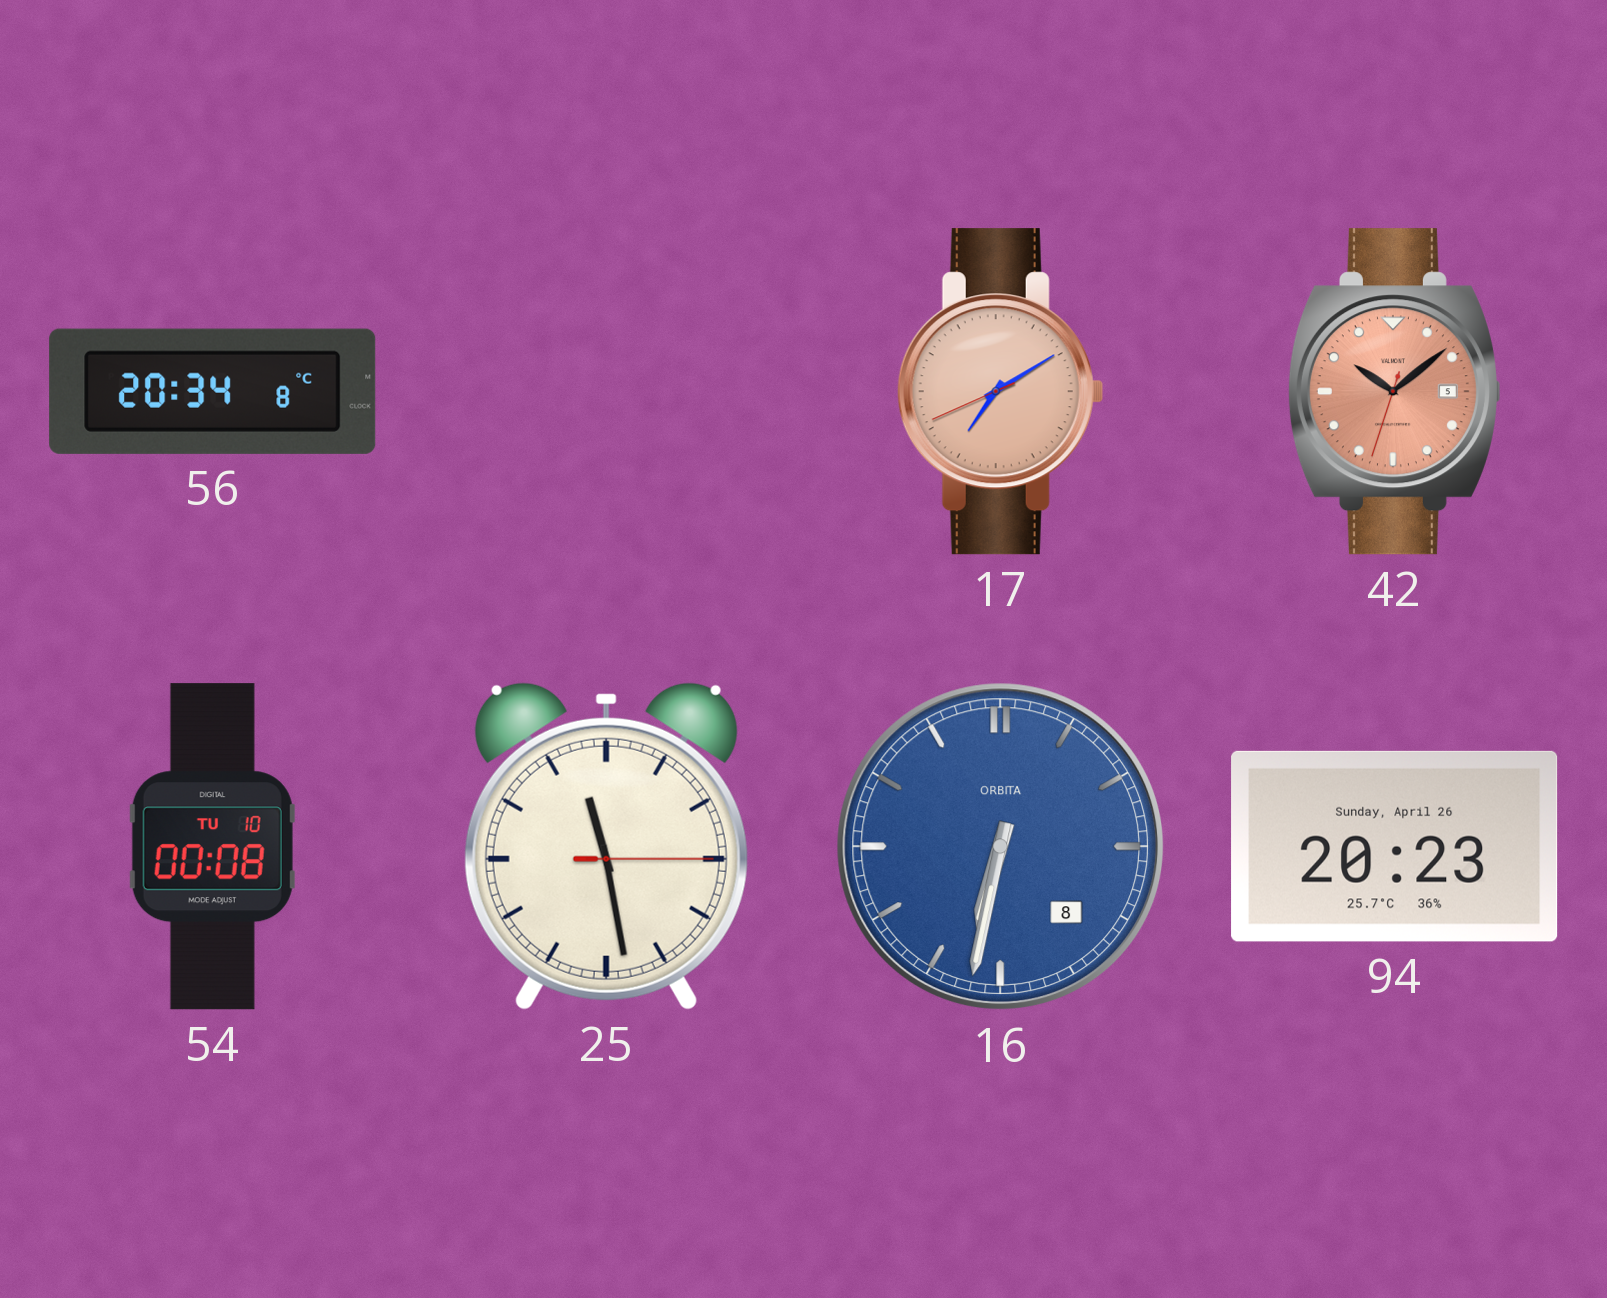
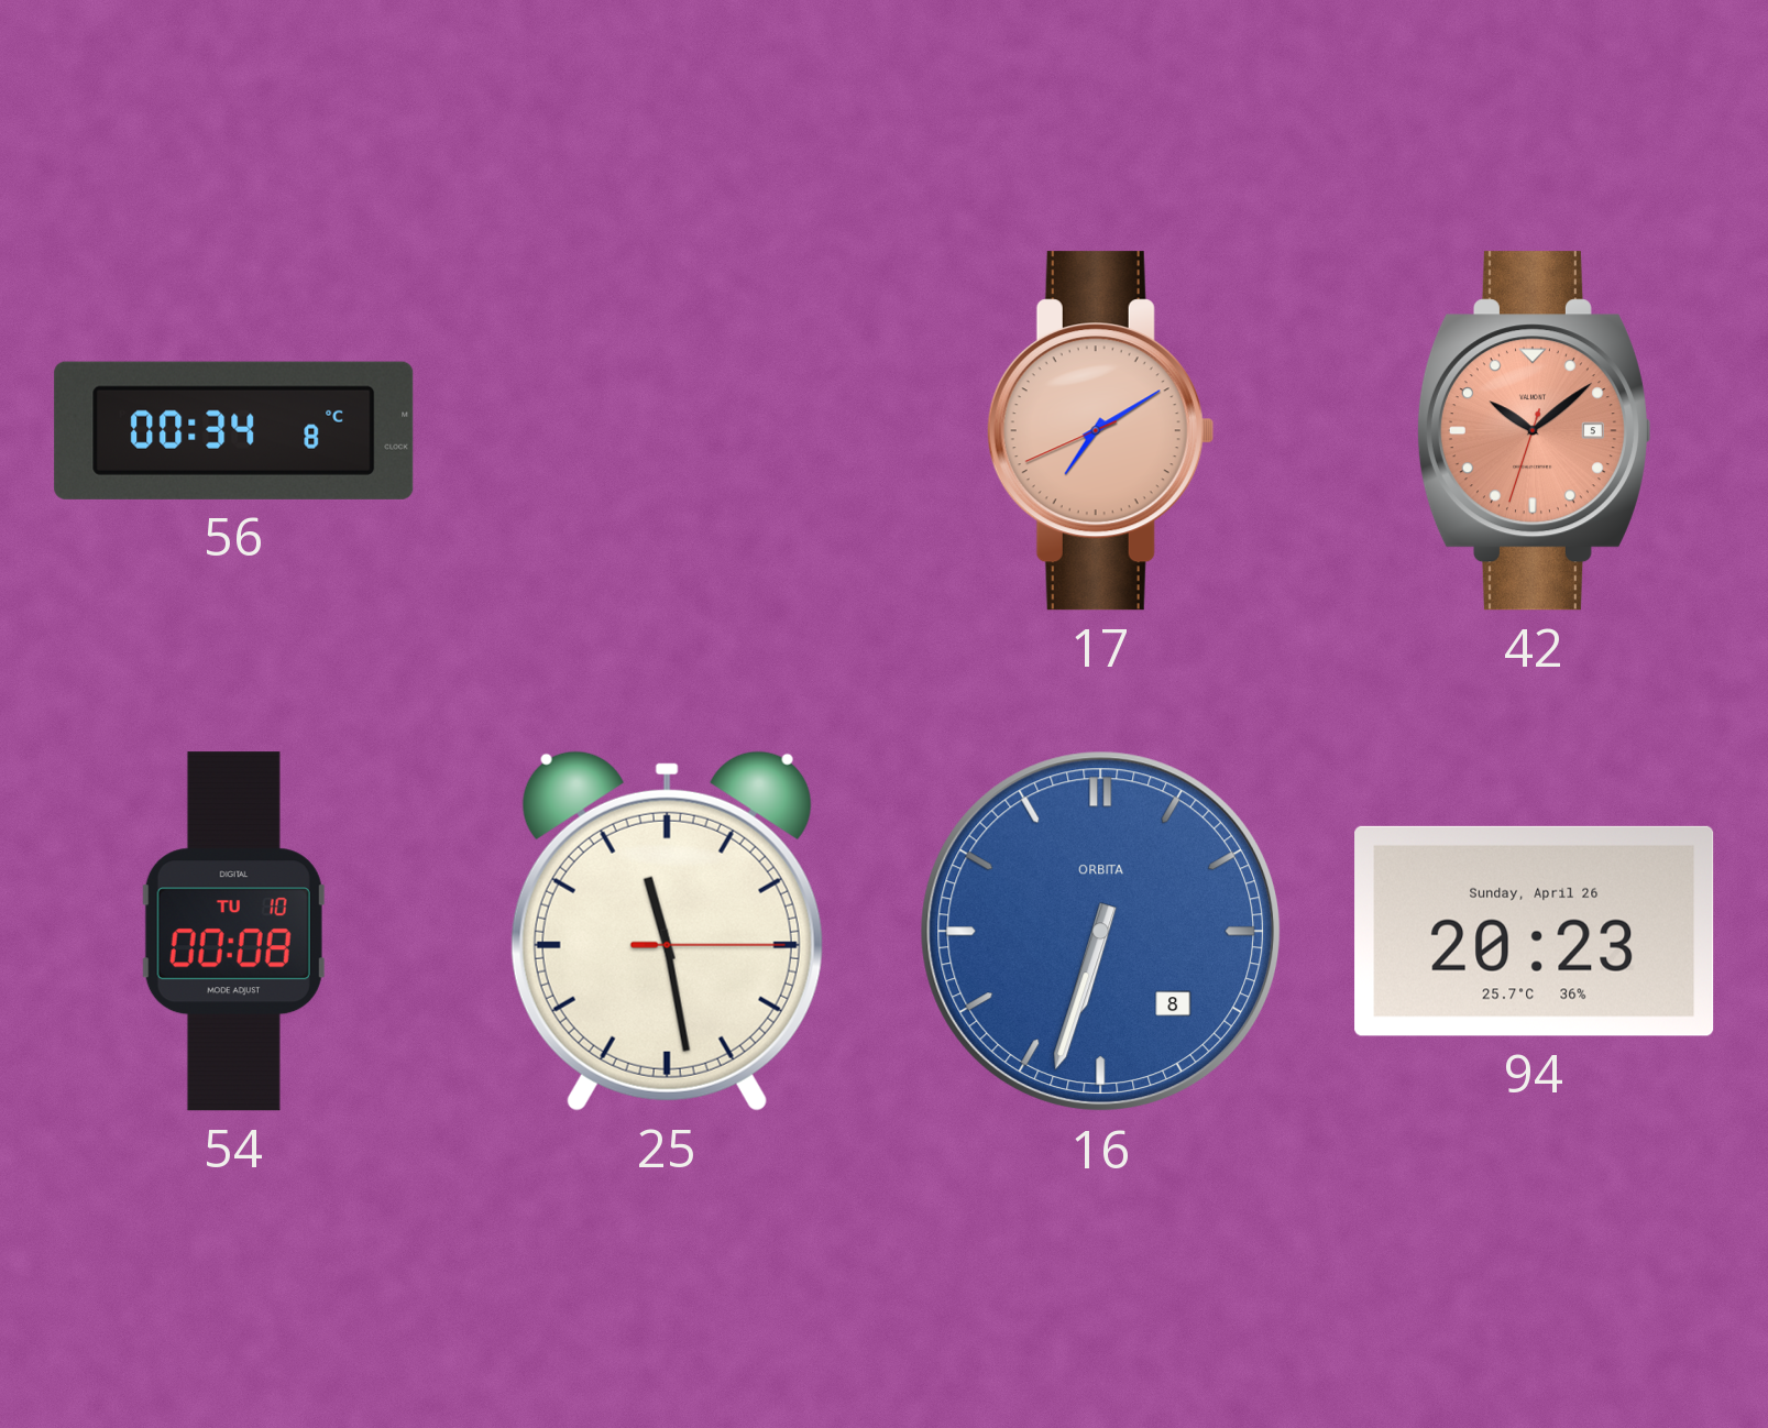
56: 20:34 -> 00:34 (234, 430)
16: 6:32 -> 6:33 (1101, 932)
